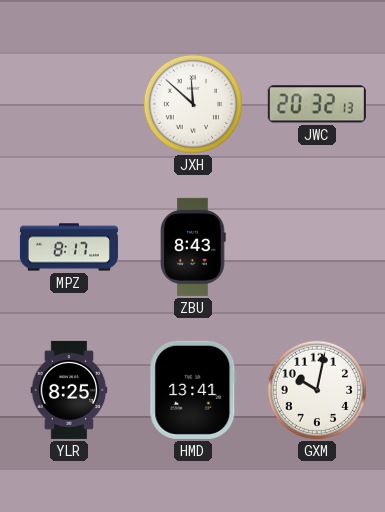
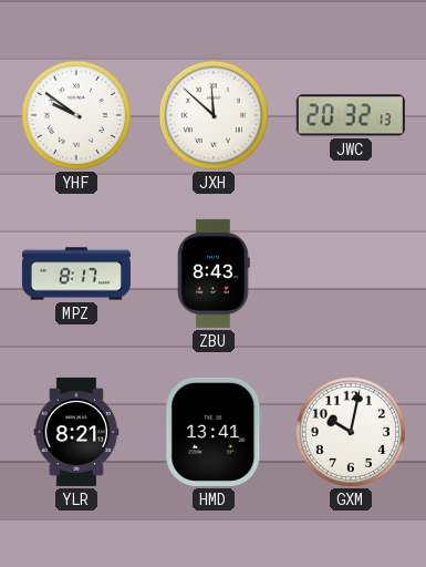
YHF: none -> 9:51 (76, 115)
YLR: 8:25 -> 8:21 (76, 432)
